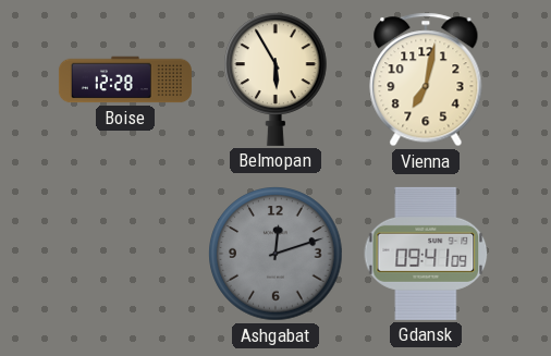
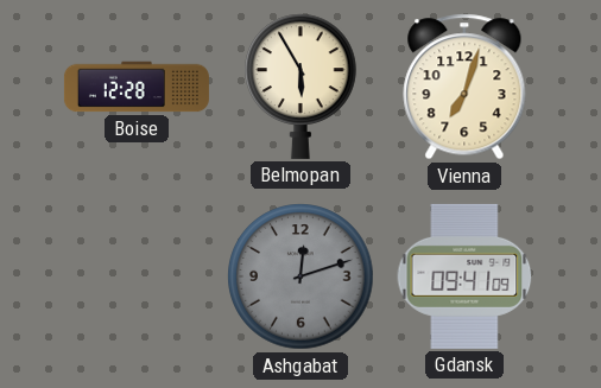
Vienna: 7:02 -> 7:03 (464, 87)
